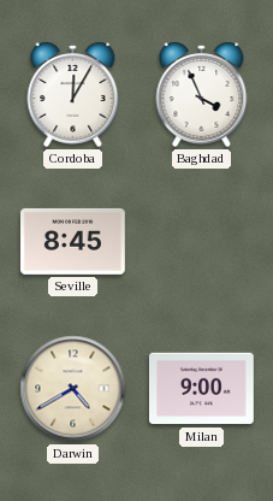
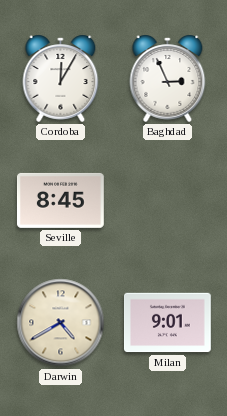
Baghdad: 3:56 -> 2:56 (168, 78)
Milan: 9:00 -> 9:01 (168, 323)
